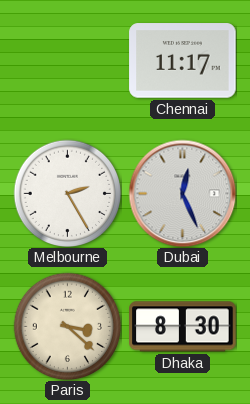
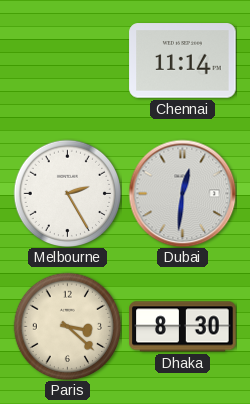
Chennai: 11:17 -> 11:14 (183, 61)
Dubai: 12:26 -> 12:31 (182, 193)
